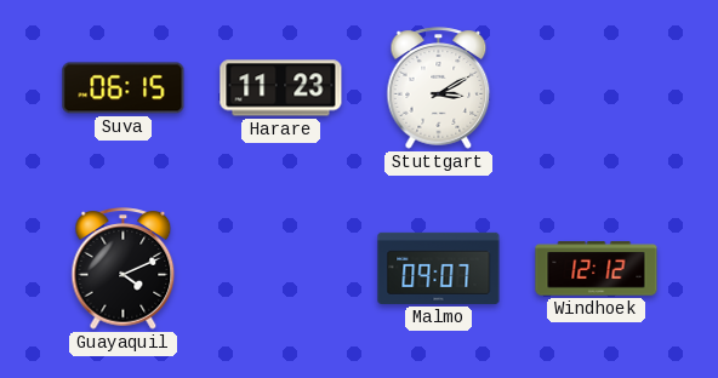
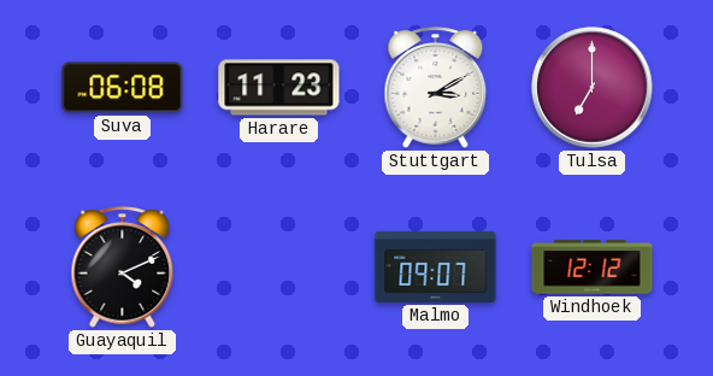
Suva: 06:15 -> 06:08 (123, 88)
Tulsa: none -> 7:00 (593, 88)
